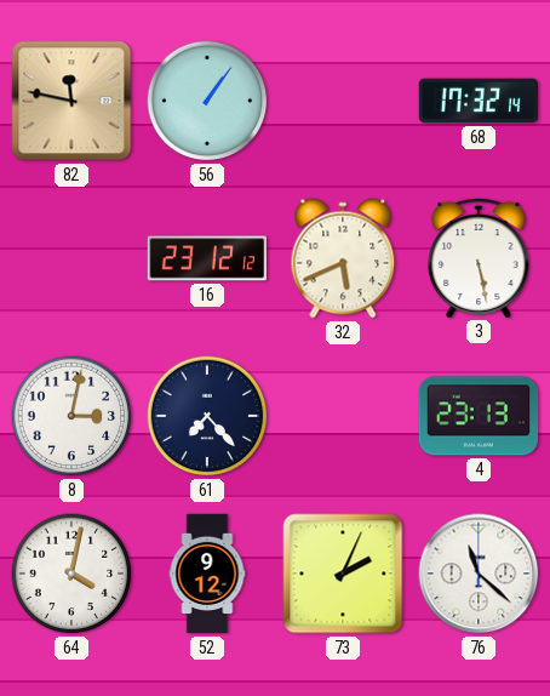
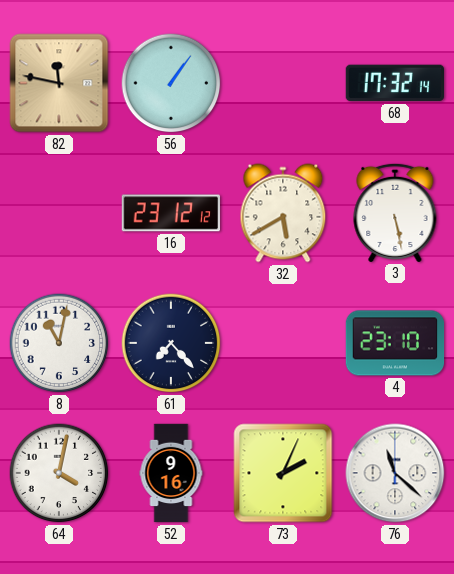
32: 5:41 -> 5:40 (283, 213)
8: 3:02 -> 11:02 (59, 343)
4: 23:13 -> 23:10 (395, 343)
52: 9:12 -> 9:16 (171, 473)
